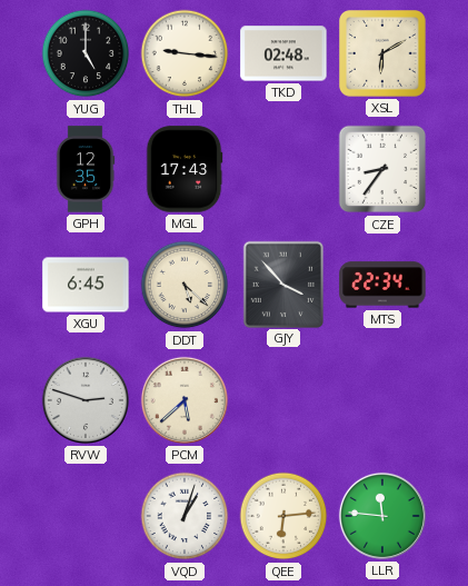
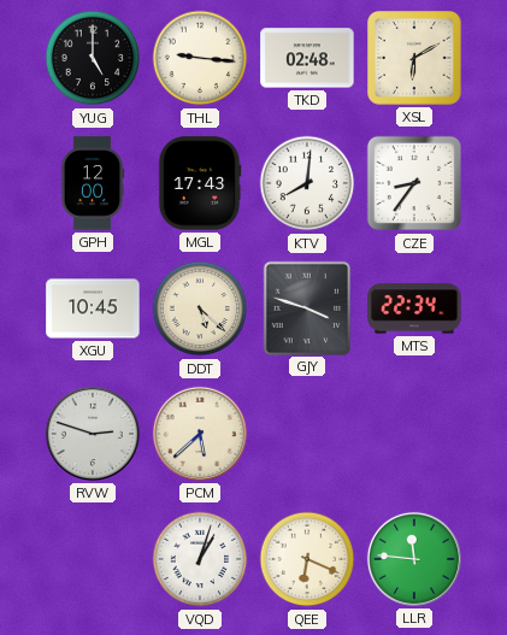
GPH: 12:35 -> 12:00 (93, 183)
KTV: none -> 8:01 (307, 183)
XGU: 6:45 -> 10:45 (93, 308)
GJY: 3:53 -> 3:48 (306, 307)
QEE: 6:14 -> 6:19 (307, 559)
